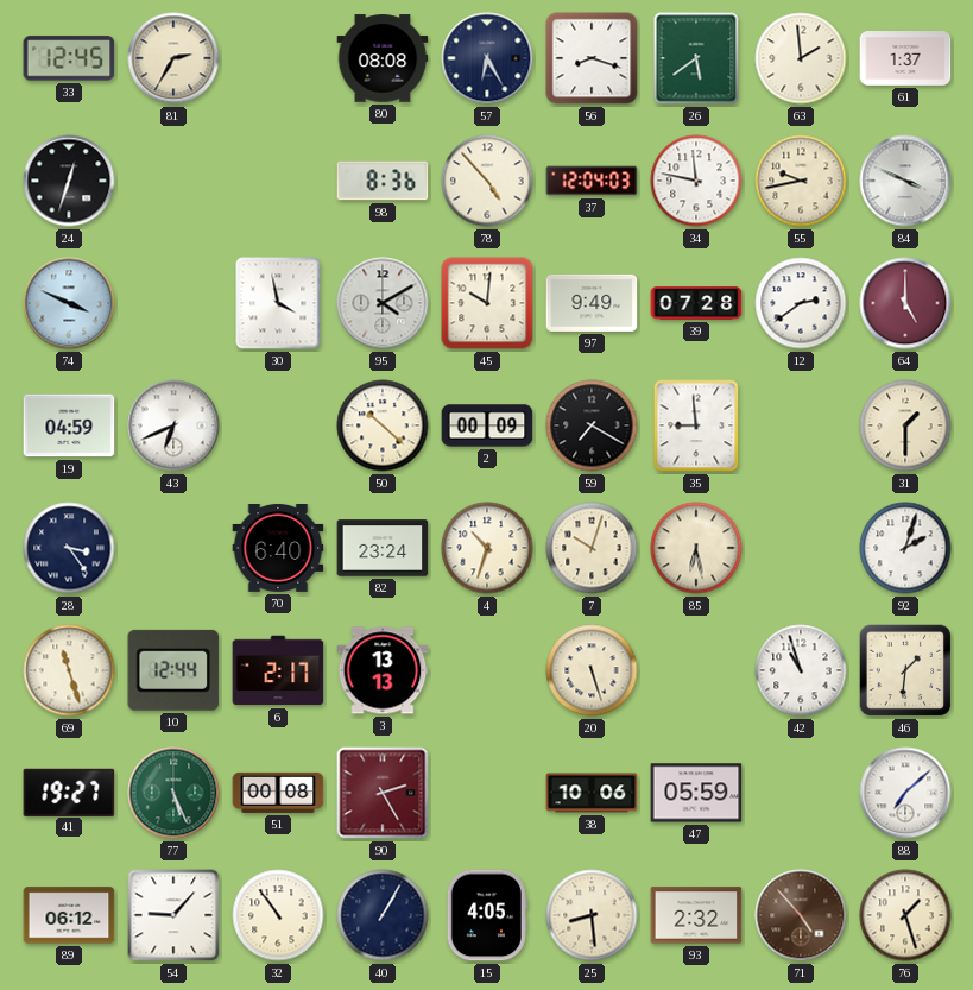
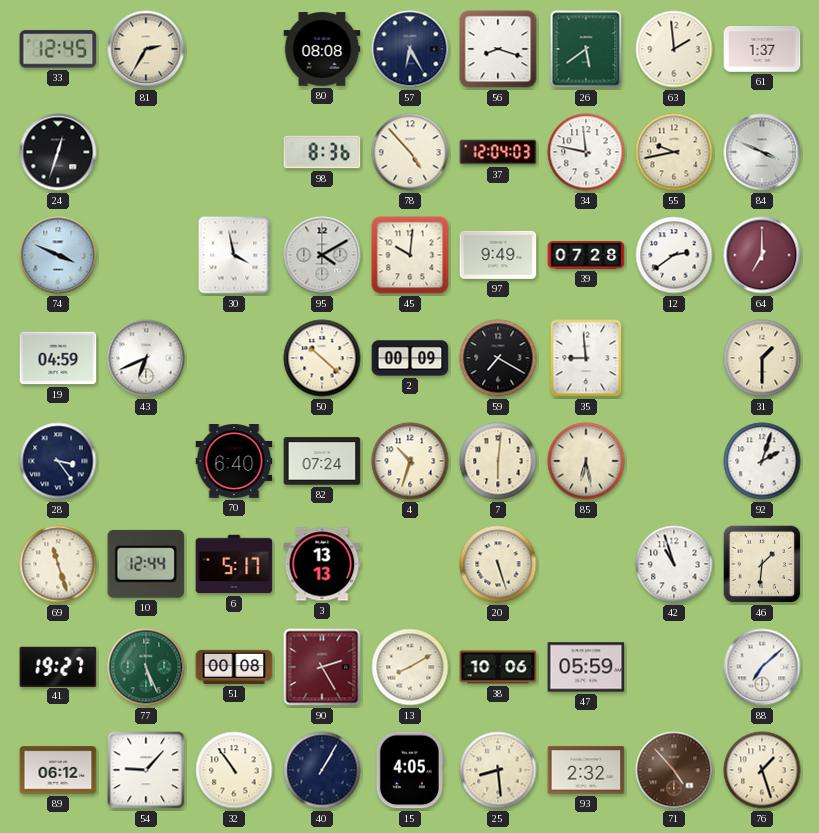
64: 5:00 -> 7:00 (762, 255)
82: 23:24 -> 07:24 (322, 461)
7: 10:03 -> 6:01 (498, 461)
6: 2:17 -> 5:17 (234, 564)
13: none -> 8:10 (410, 667)
